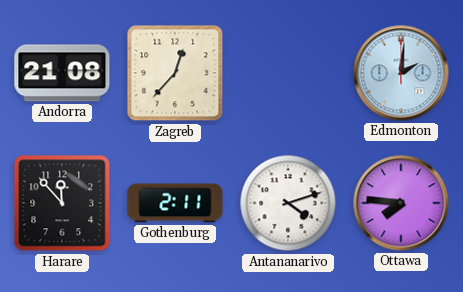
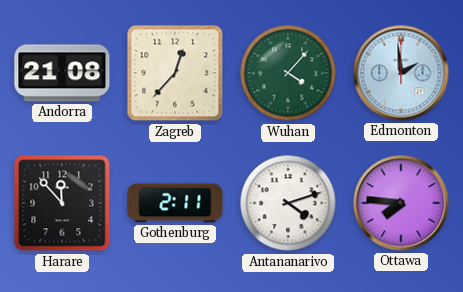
Wuhan: none -> 4:07 (288, 73)
Edmonton: 2:01 -> 1:59 (401, 73)
